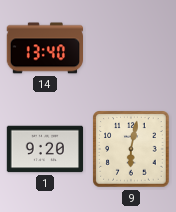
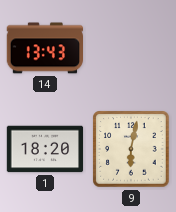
14: 13:40 -> 13:43 (44, 48)
1: 9:20 -> 18:20 (45, 149)
